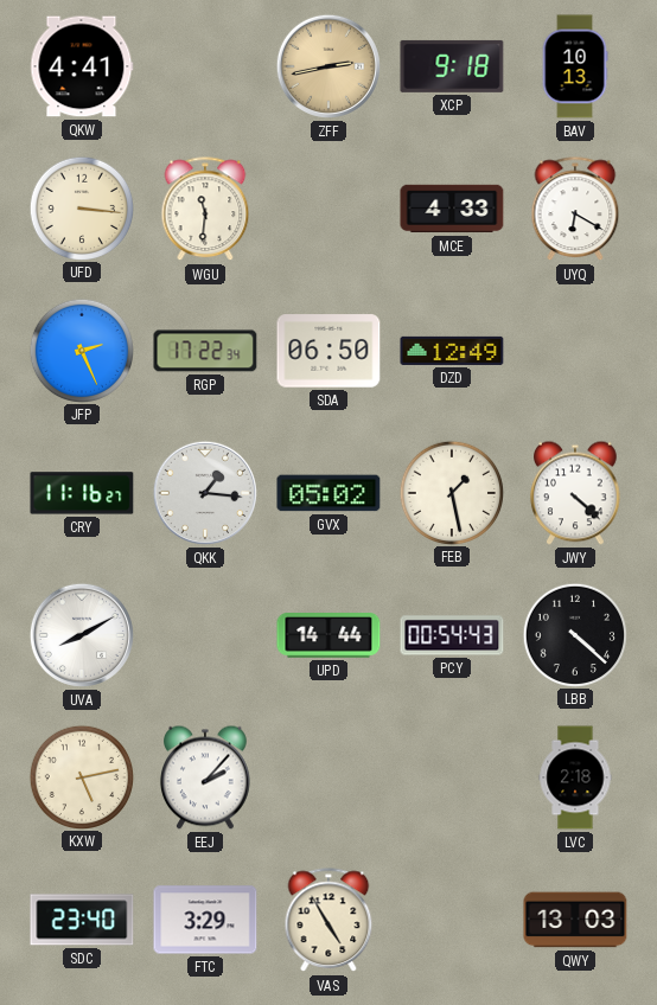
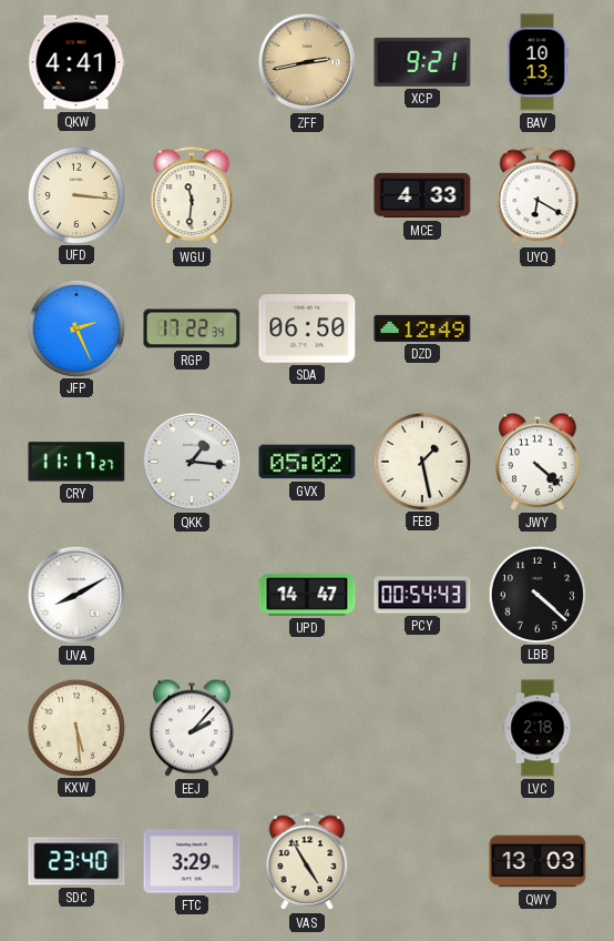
XCP: 9:18 -> 9:21 (422, 62)
CRY: 11:16 -> 11:17 (76, 462)
UPD: 14:44 -> 14:47 (307, 596)
KXW: 5:13 -> 5:29 (75, 727)
